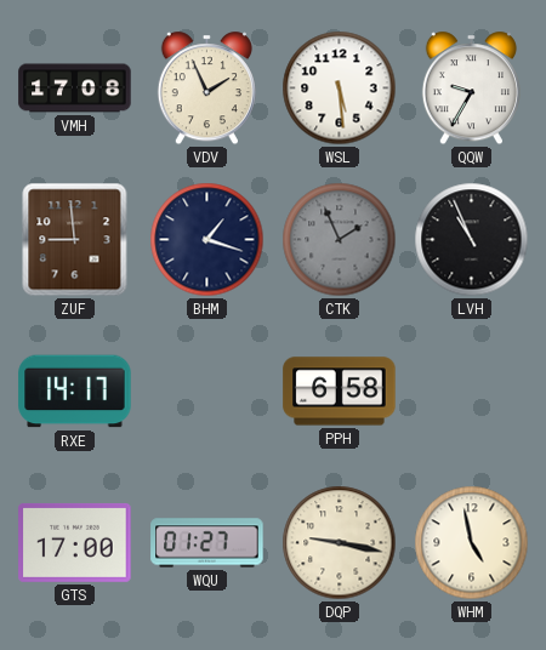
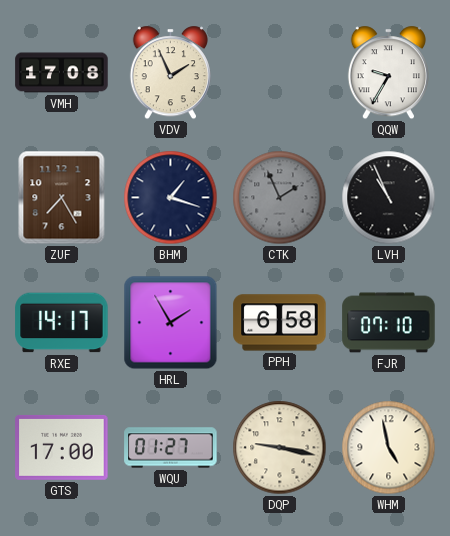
WSL: 5:29 -> none (340, 89)
ZUF: 8:59 -> 7:25 (62, 198)
HRL: none -> 1:55 (171, 323)
FJR: none -> 07:10 (389, 323)
